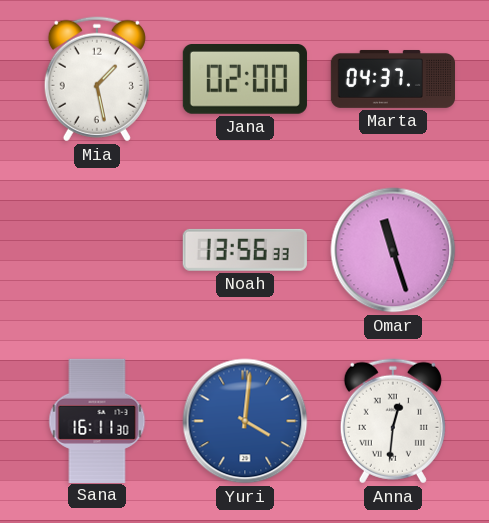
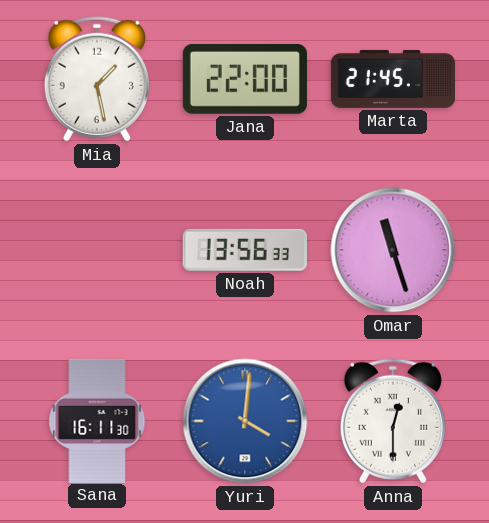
Jana: 02:00 -> 22:00 (245, 80)
Marta: 04:37 -> 21:45 (392, 79)
Anna: 12:31 -> 12:30 (393, 421)
